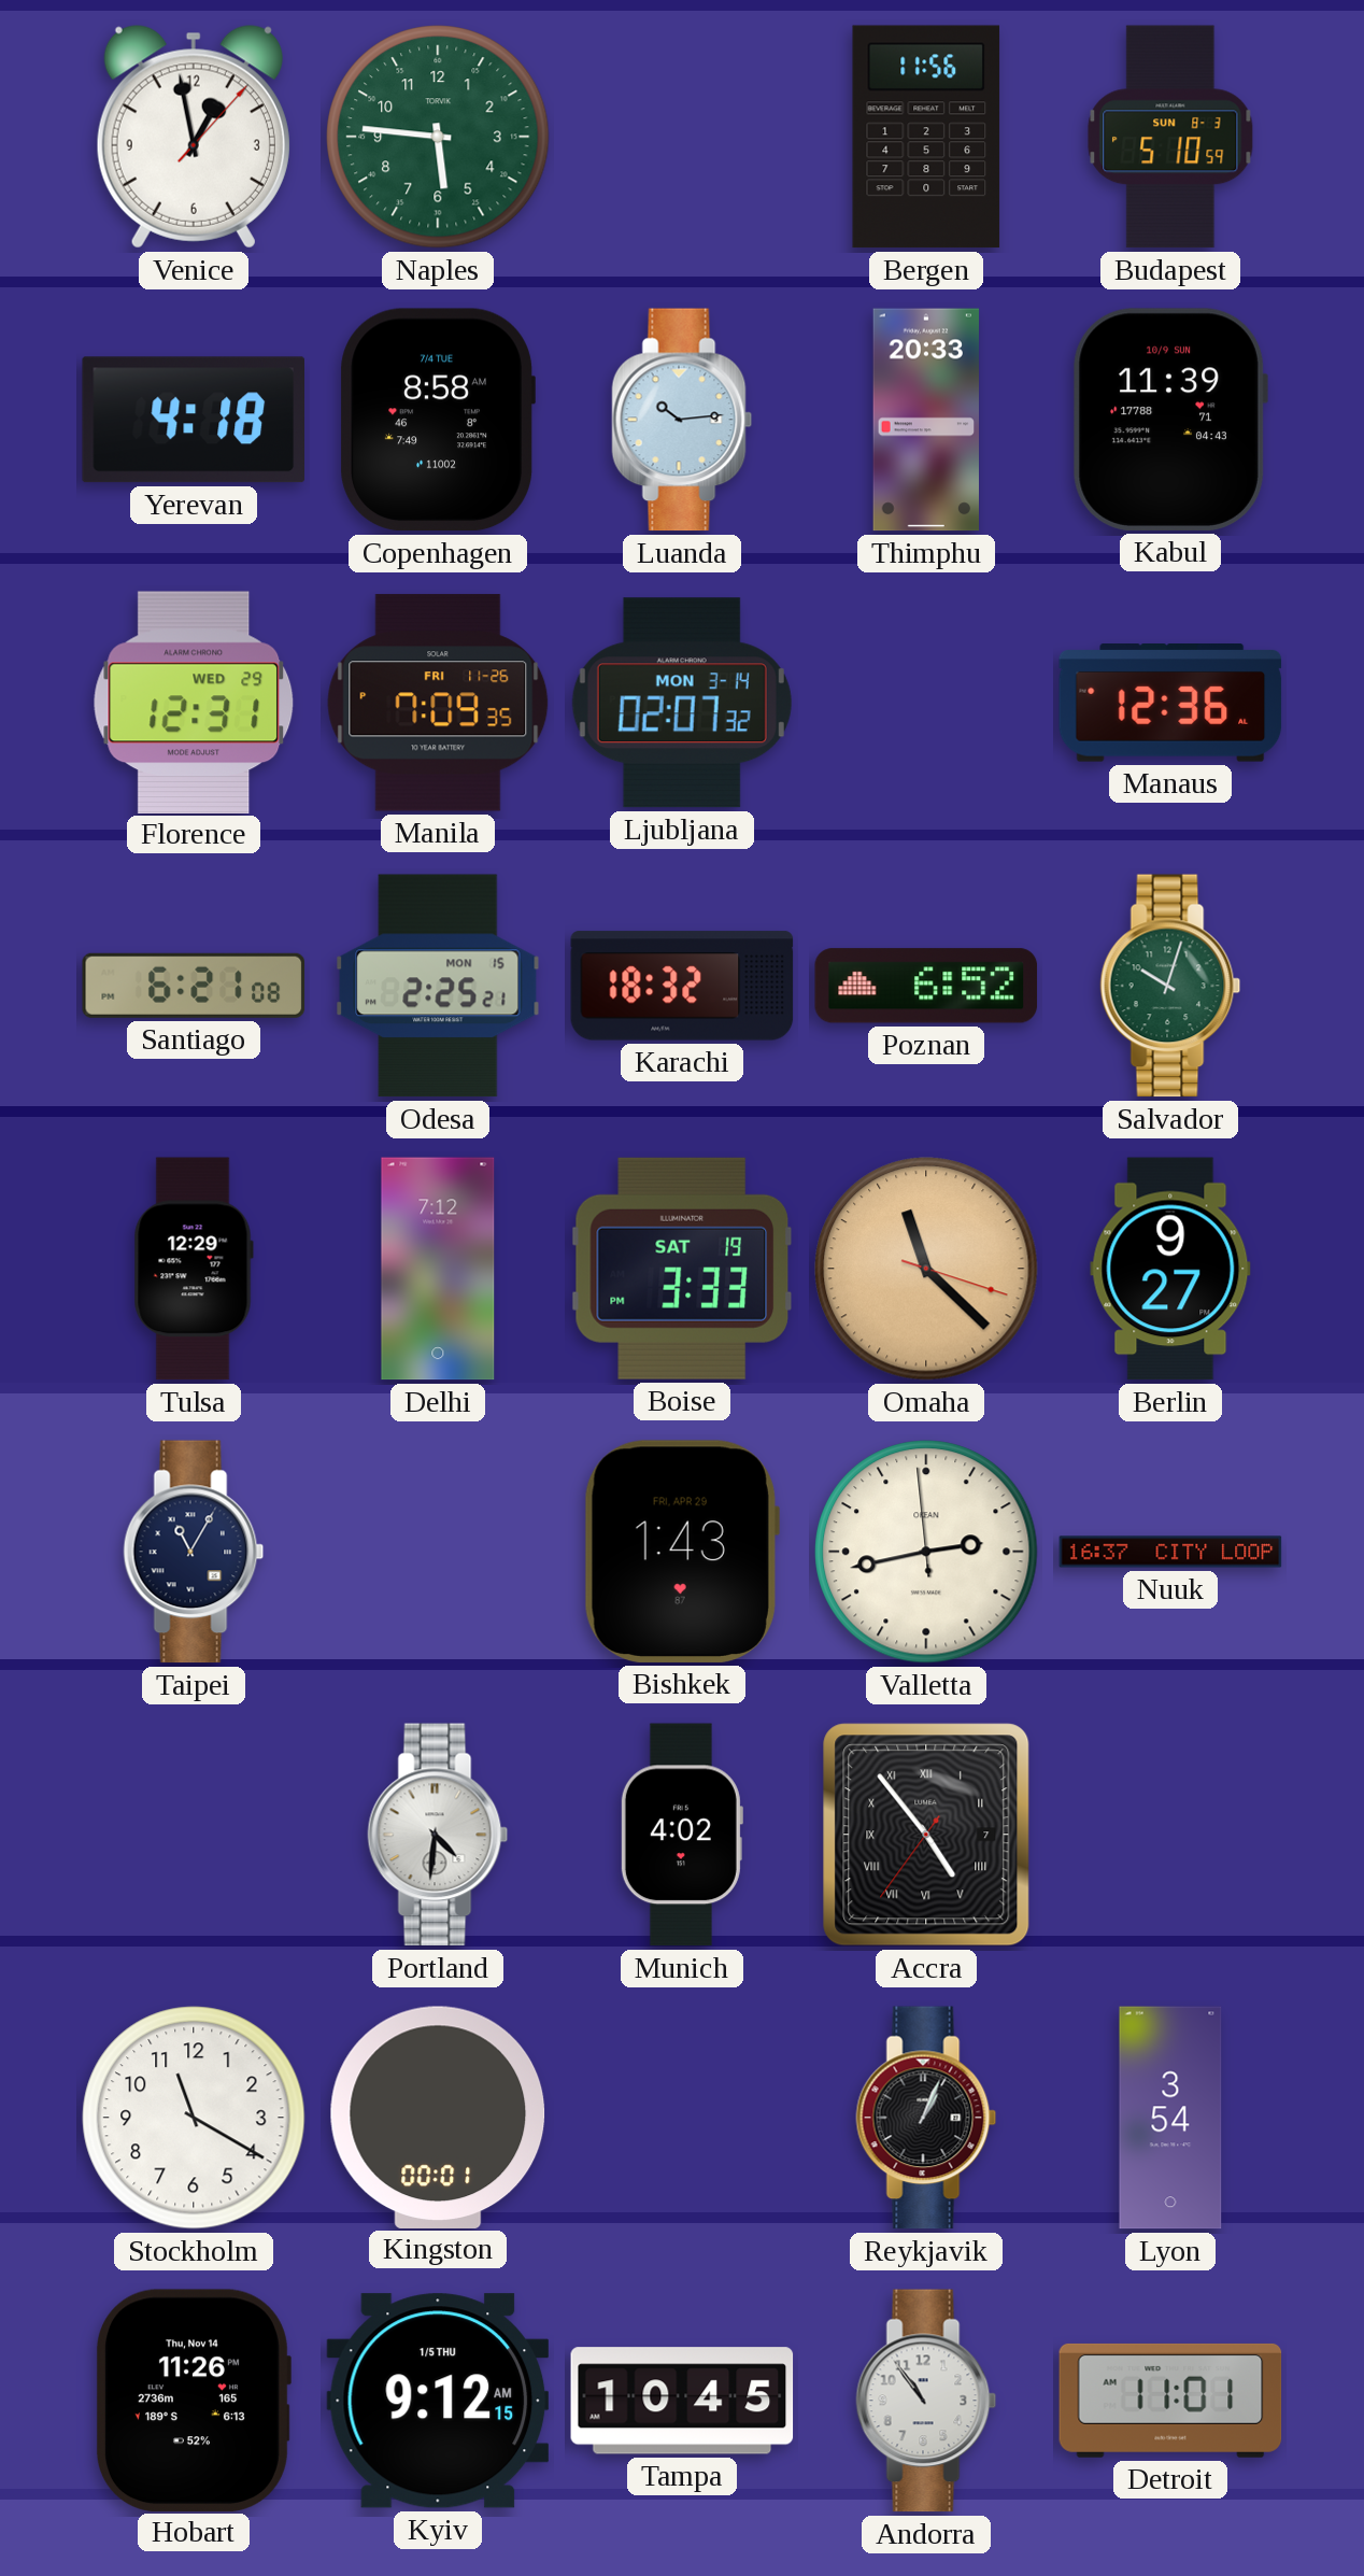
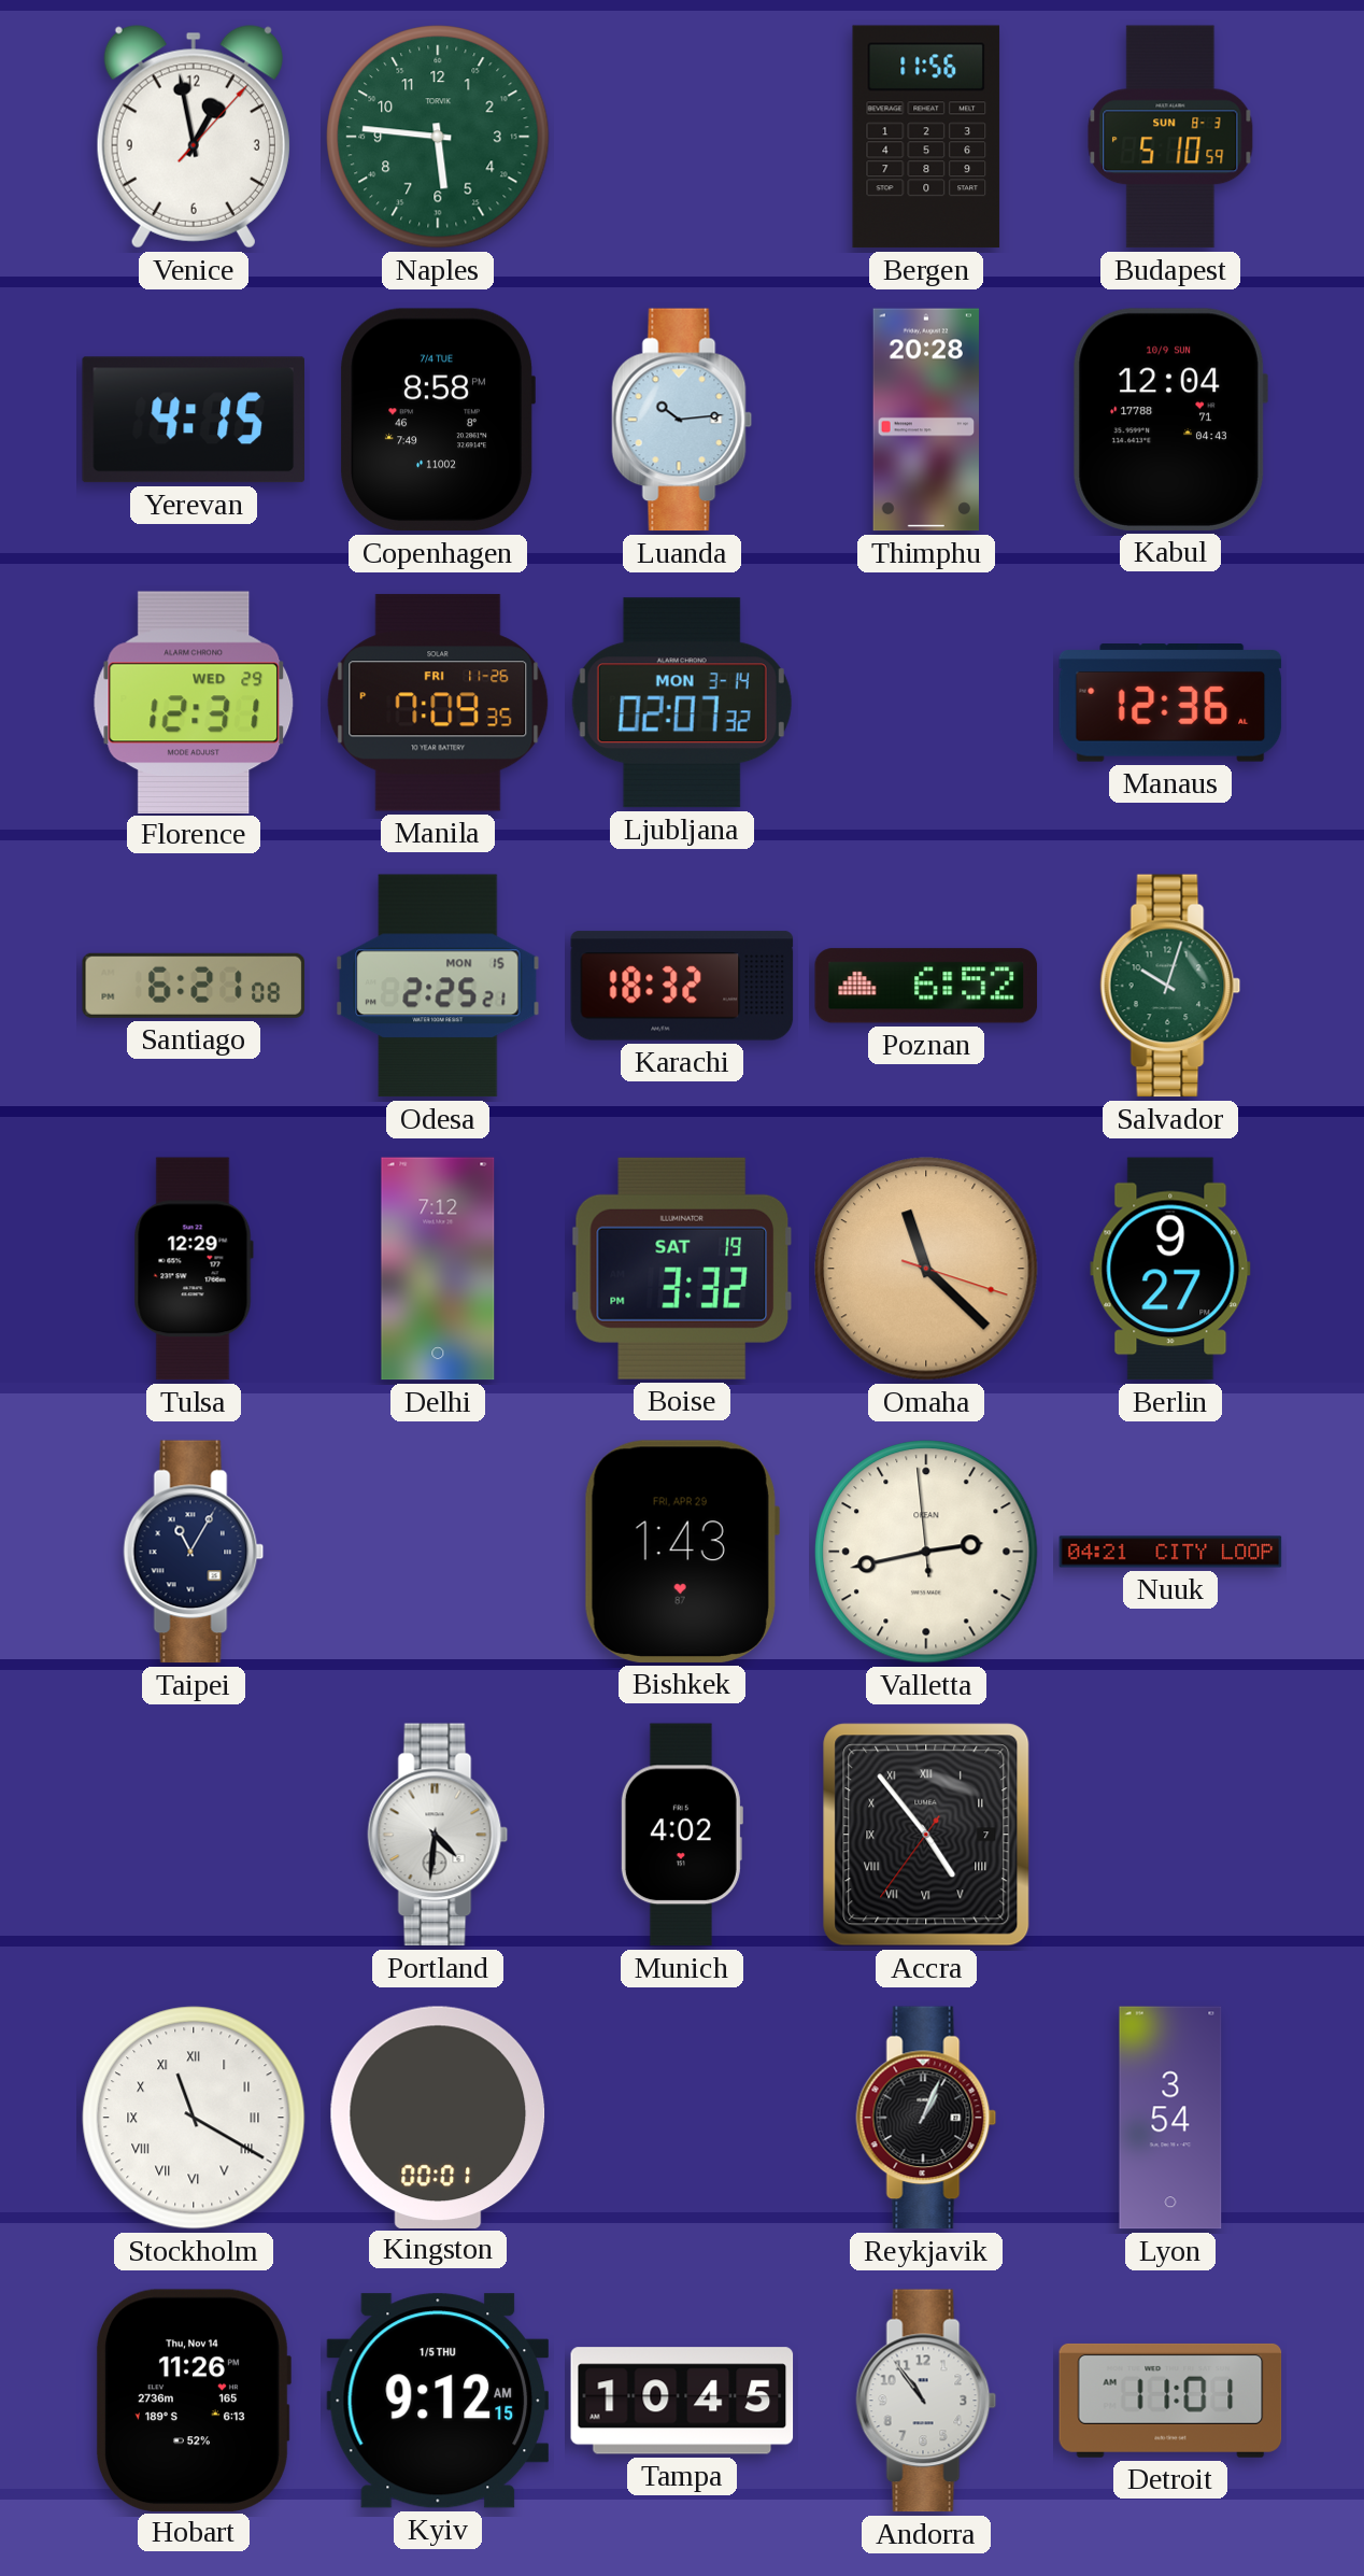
Yerevan: 4:18 -> 4:15 (193, 420)
Copenhagen: 8:58 AM -> 8:58 PM (438, 420)
Thimphu: 20:33 -> 20:28 (926, 420)
Kabul: 11:39 -> 12:04 (1170, 420)
Boise: 3:33 -> 3:32 (682, 1269)
Nuuk: 16:37 -> 04:21 (1170, 1552)
Stockholm numerals: Arabic -> Roman (194, 2118)
